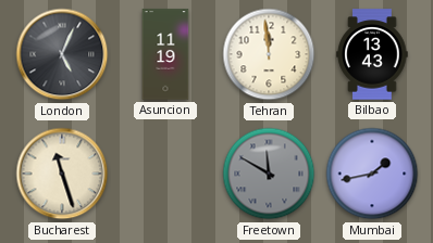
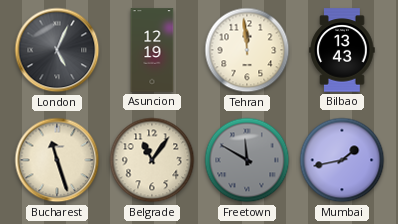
Asuncion: 11:19 -> 12:19 (152, 50)
Belgrade: none -> 11:06 (152, 160)
